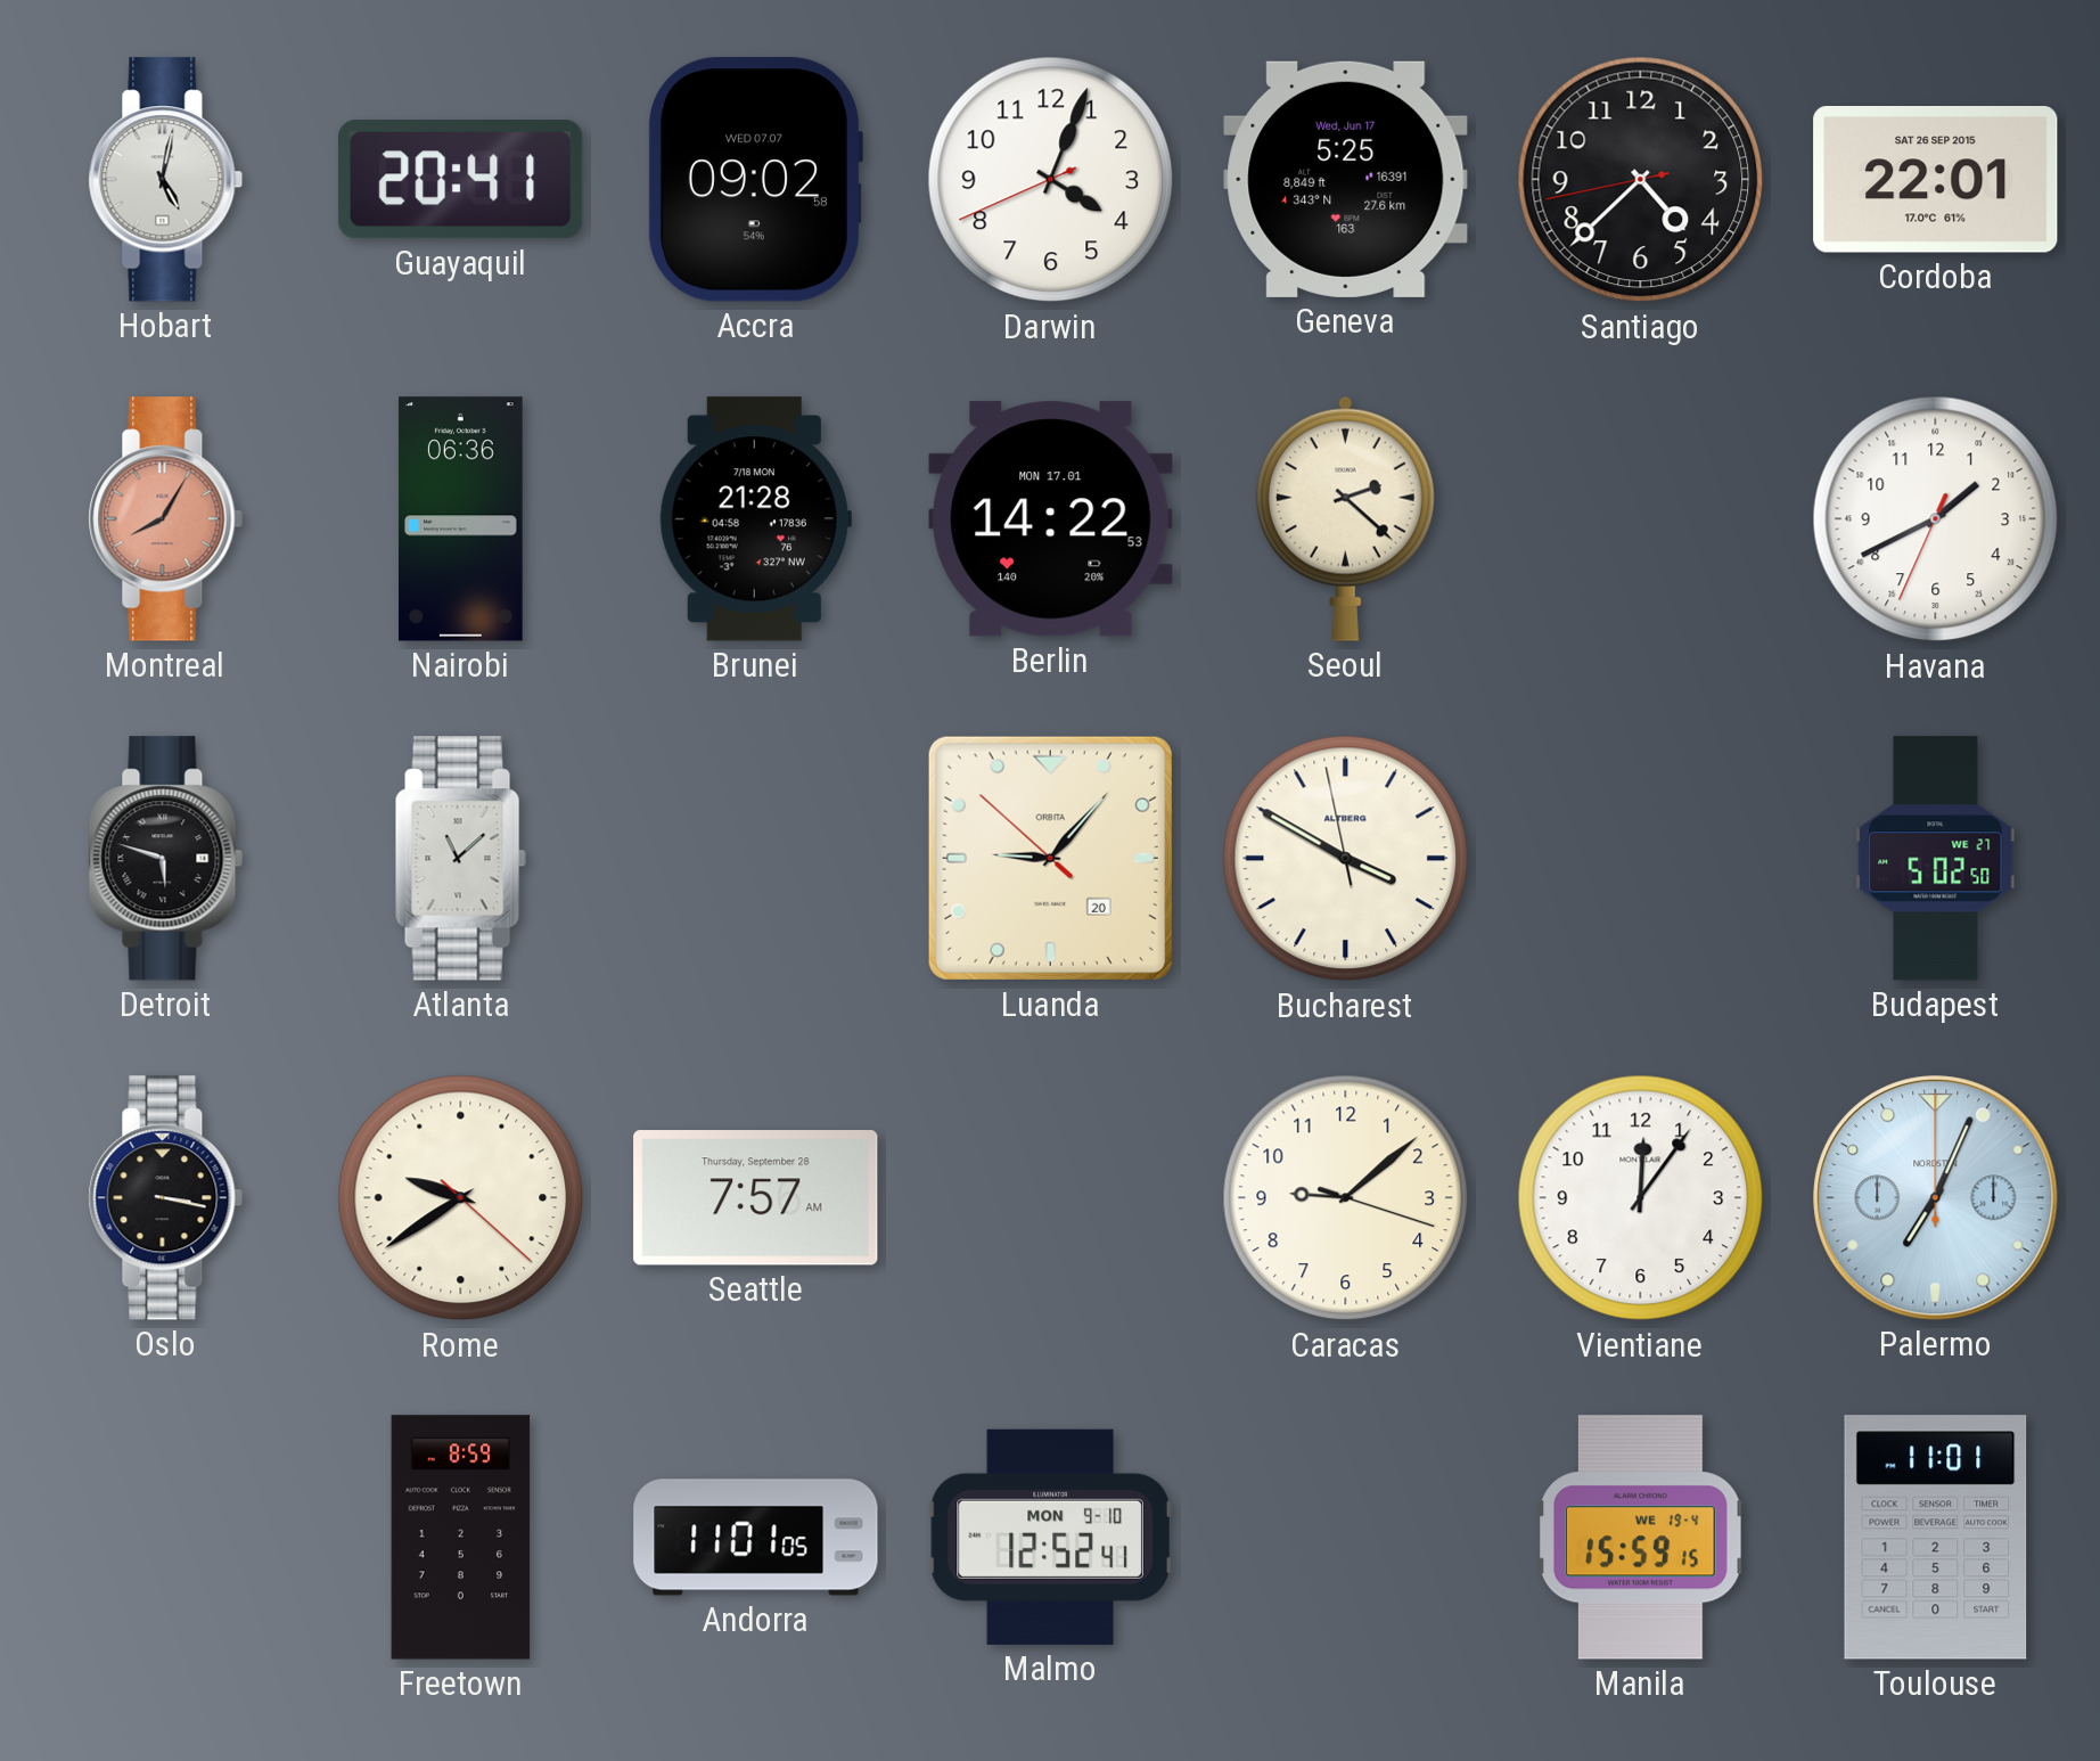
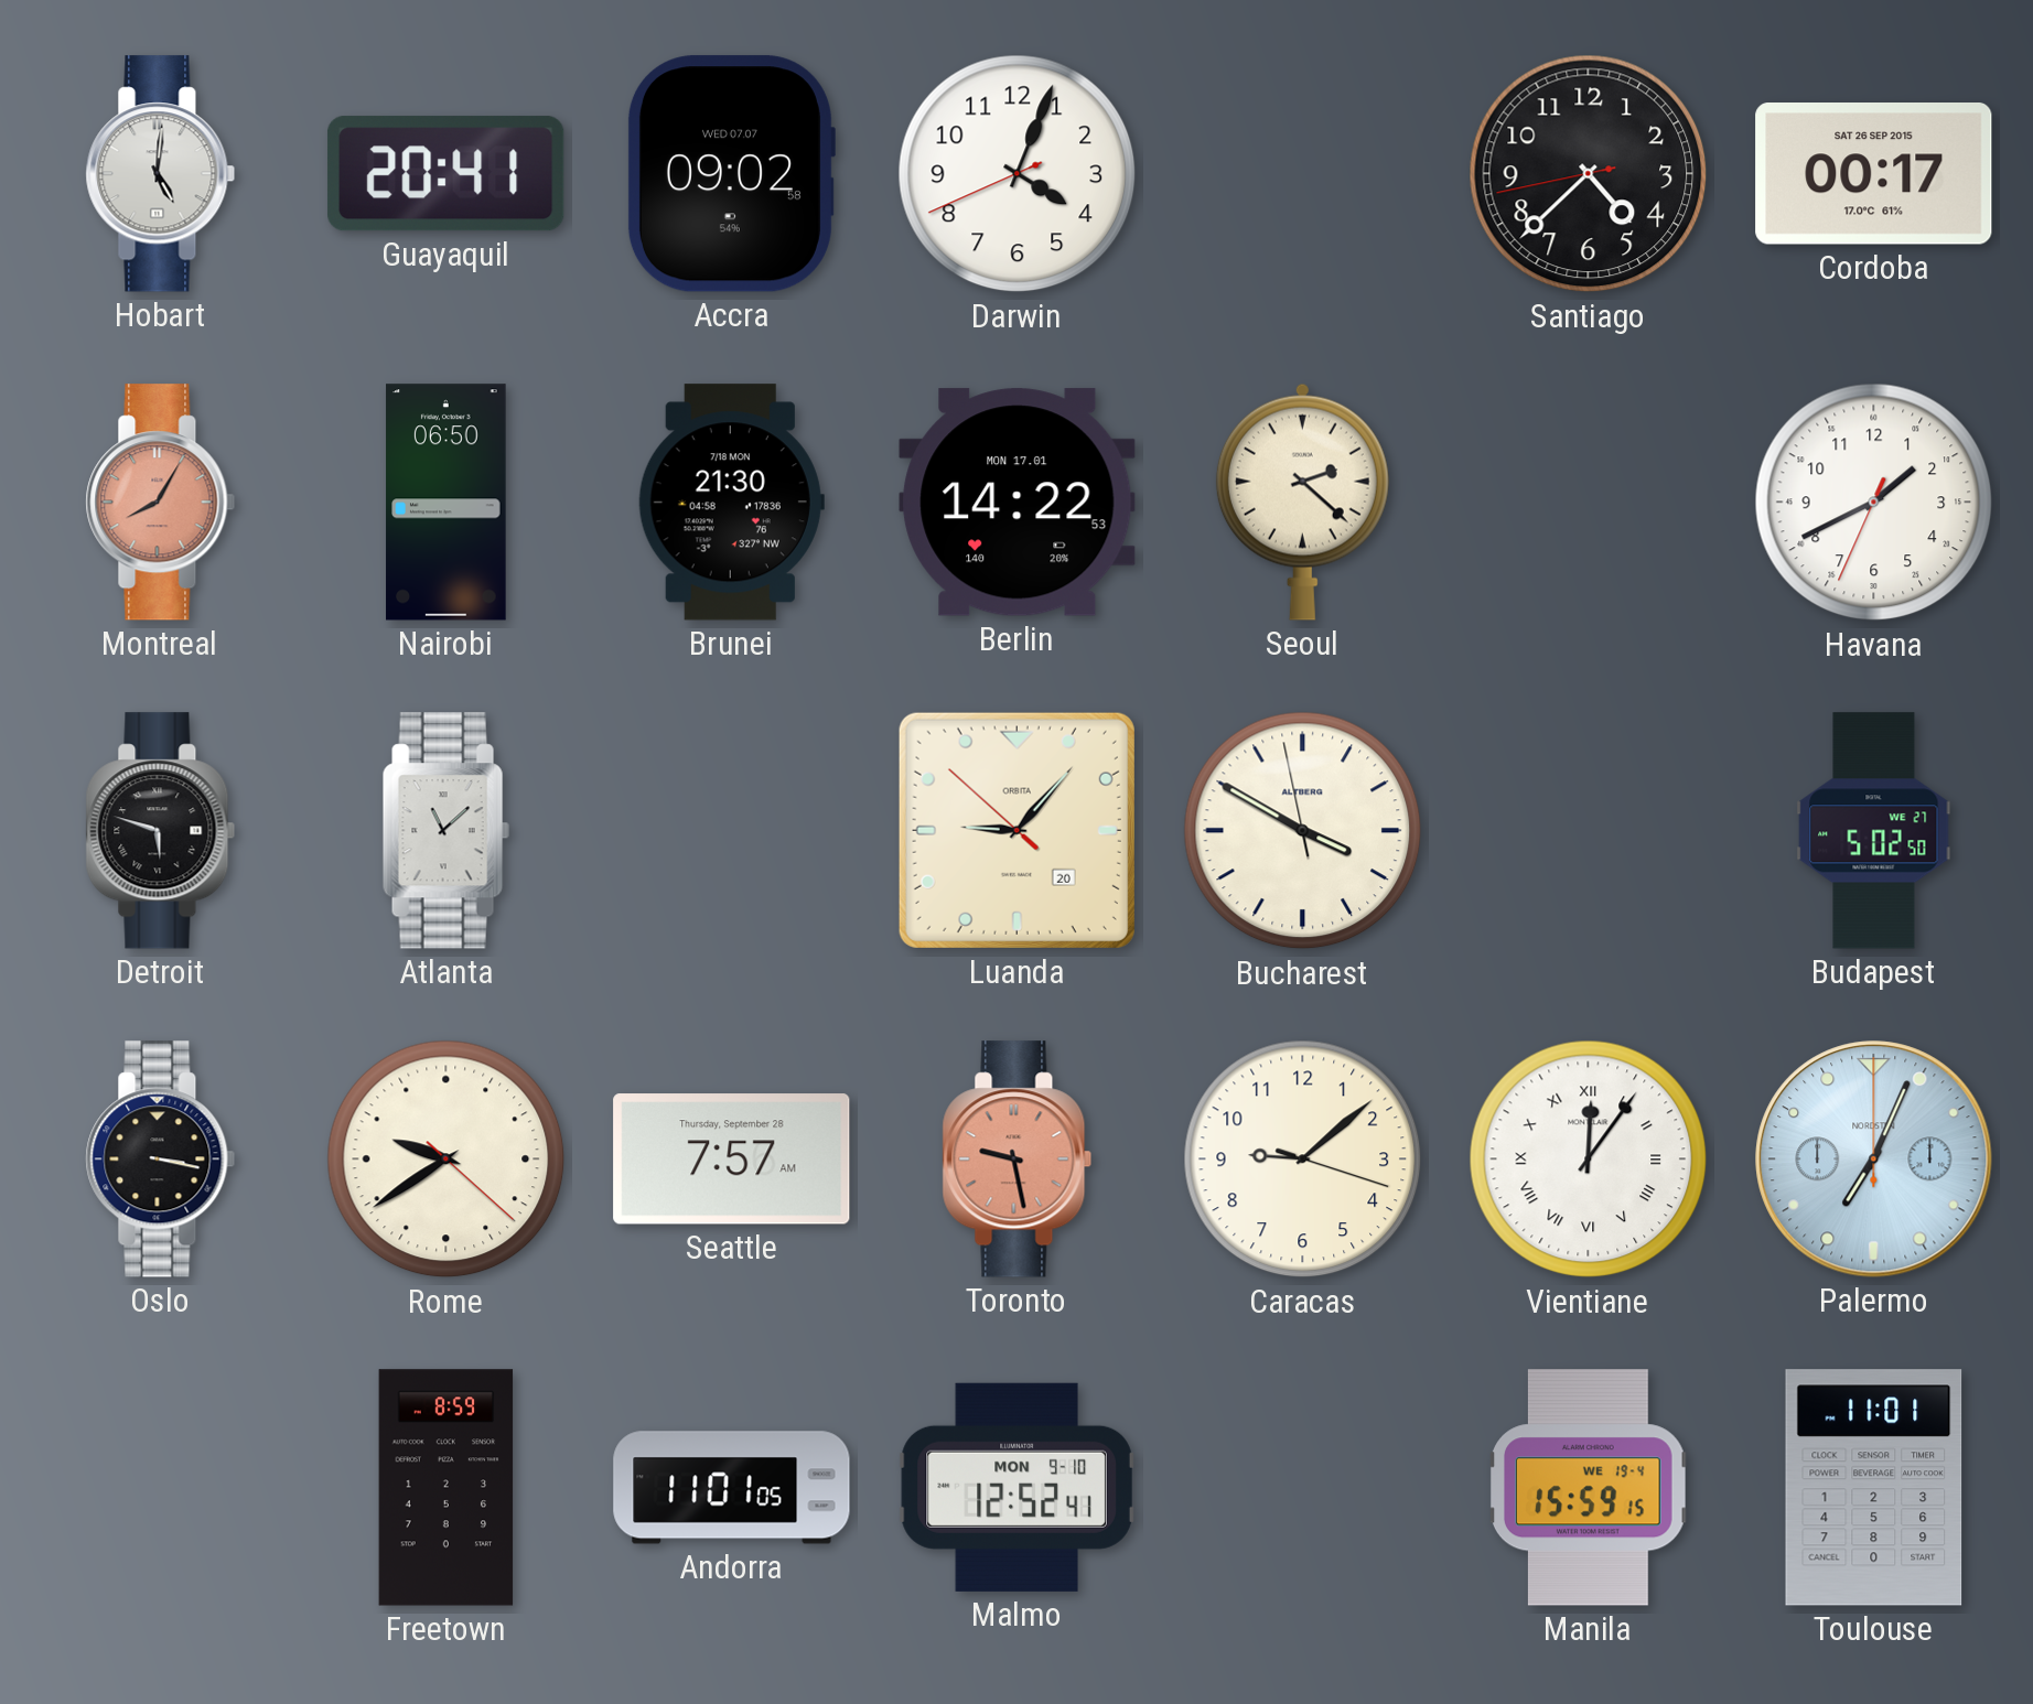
Hobart: 5:02 -> 5:01 (161, 174)
Geneva: 5:25 -> none (1346, 179)
Cordoba: 22:01 -> 00:17 (1874, 174)
Nairobi: 06:36 -> 06:50 (447, 503)
Brunei: 21:28 -> 21:30 (731, 503)
Toronto: none -> 9:28 (1018, 1160)
Vientiane numerals: Arabic -> Roman (1589, 1160)
